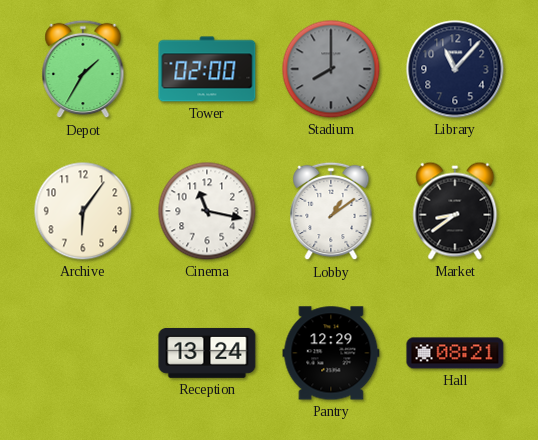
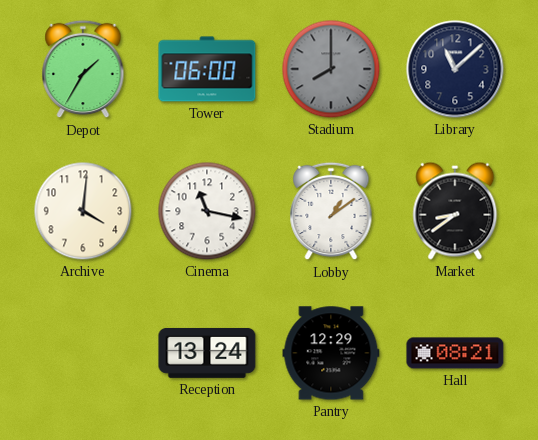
Tower: 02:00 -> 06:00 (207, 69)
Library: 11:07 -> 11:08 (455, 69)
Archive: 6:06 -> 4:01 (83, 211)
